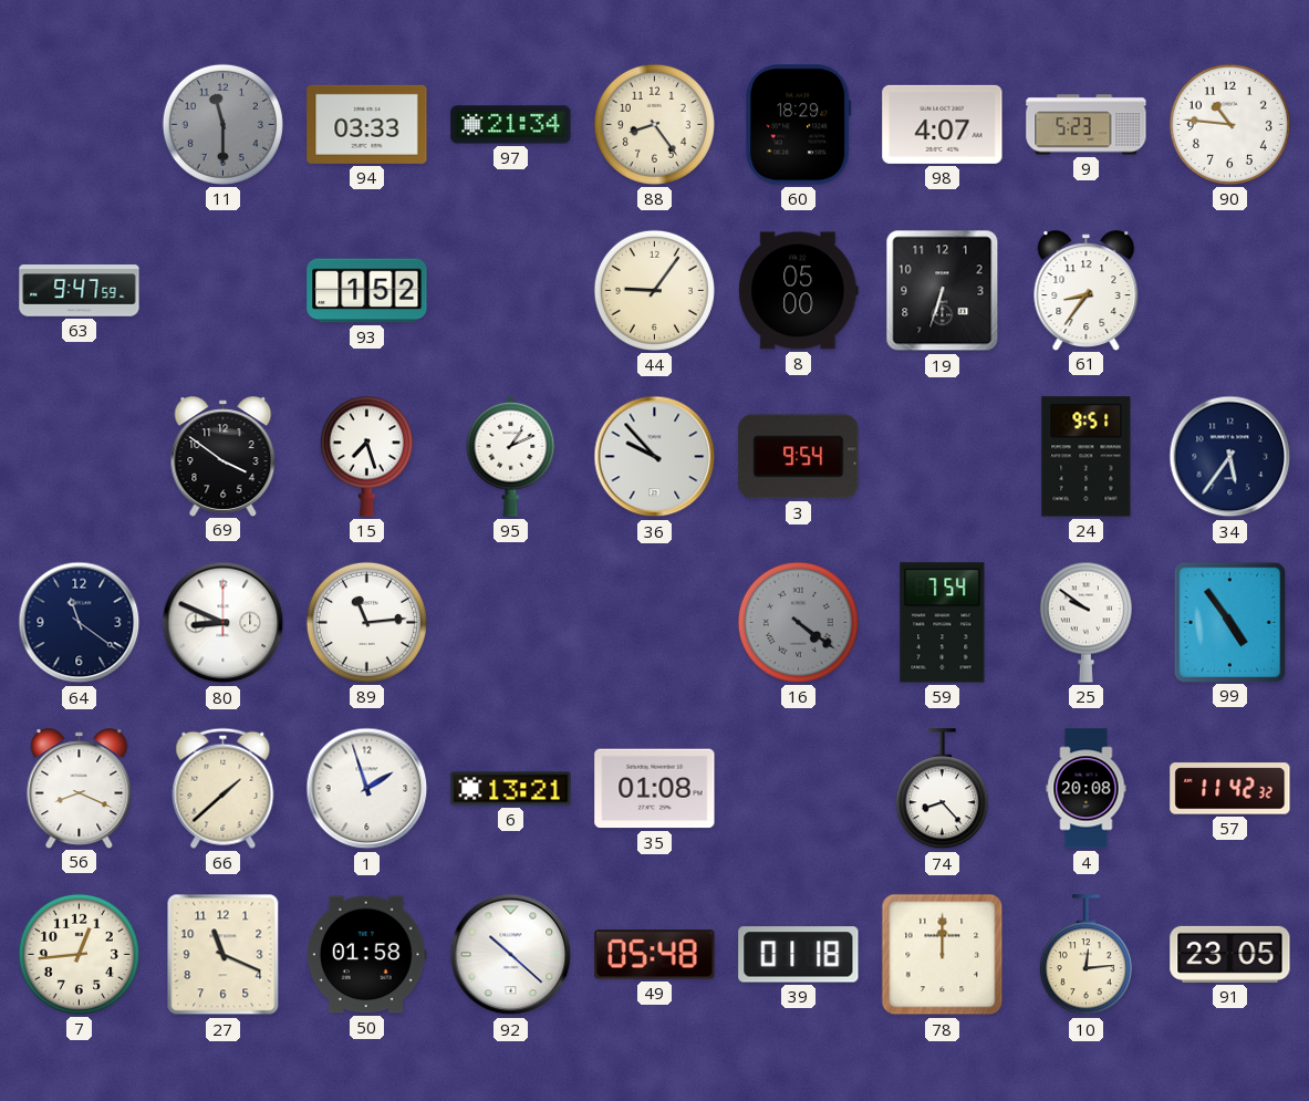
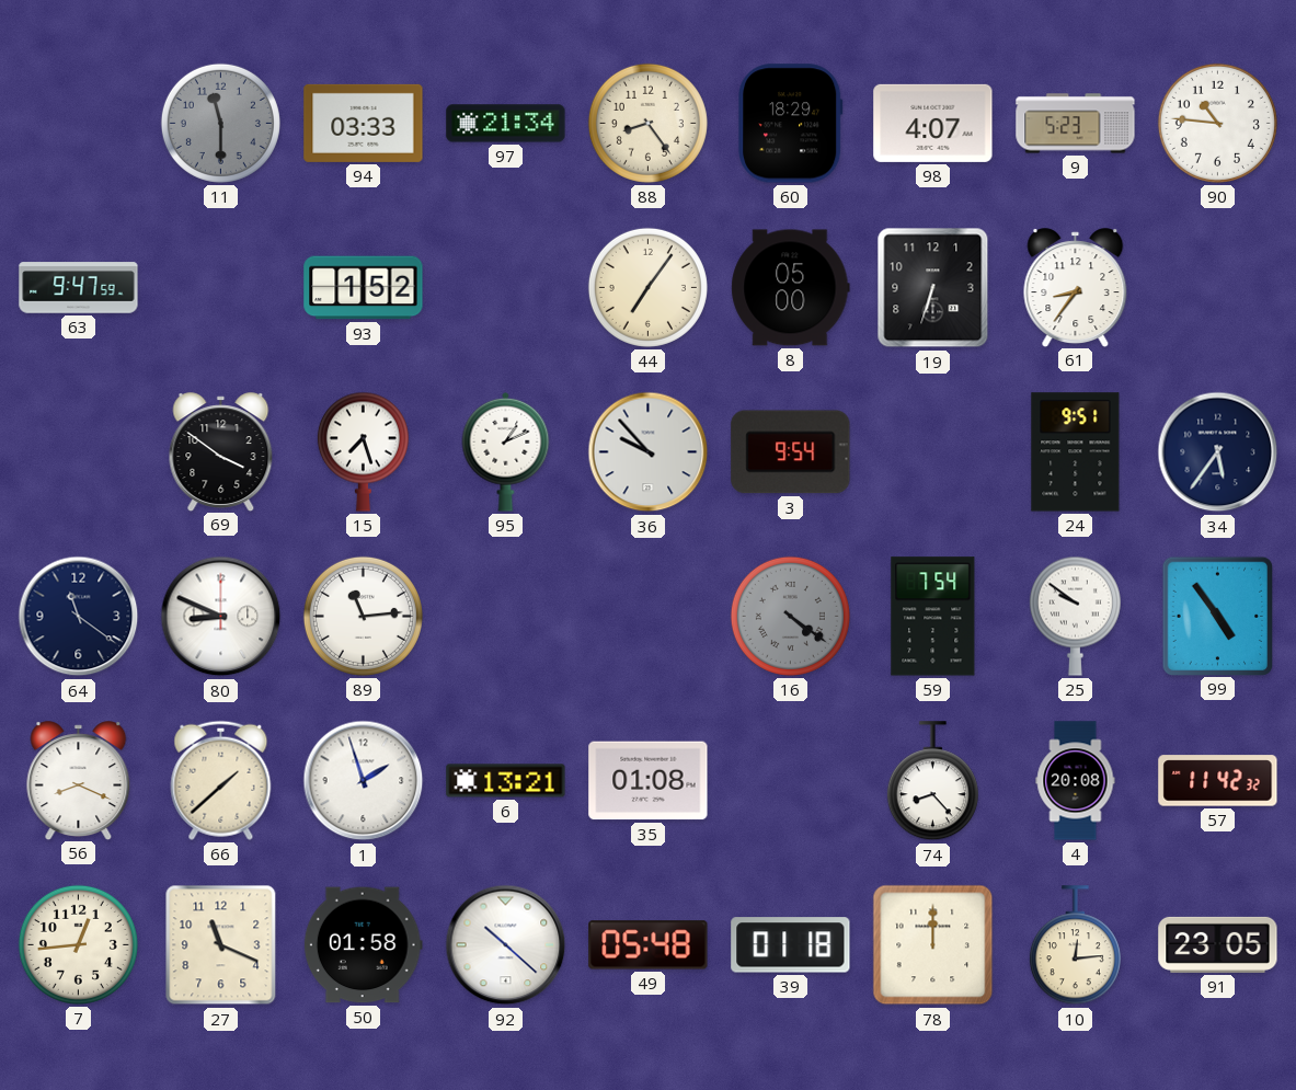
44: 9:06 -> 7:06 (647, 287)
